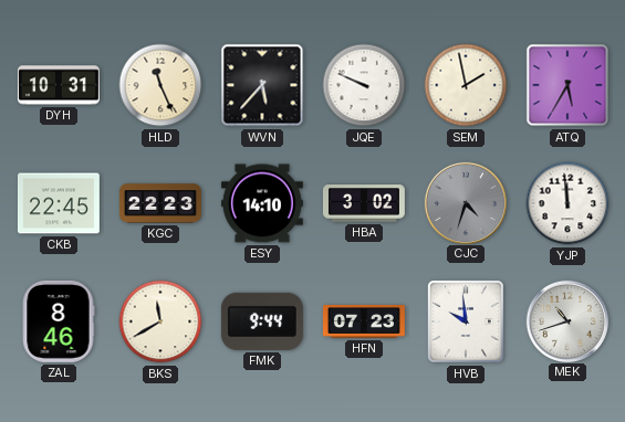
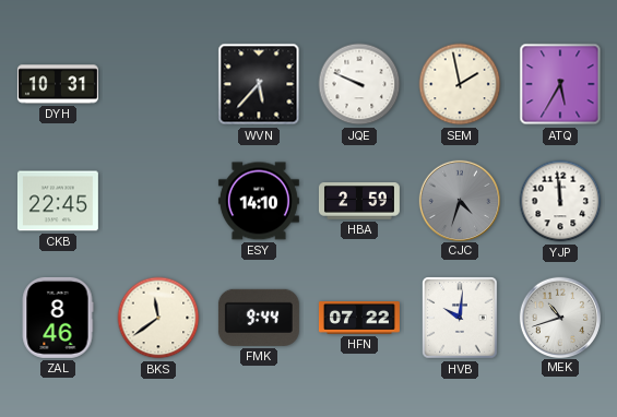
HLD: 11:26 -> none (160, 85)
KGC: 22:23 -> none (160, 203)
HBA: 3:02 -> 2:59 (359, 201)
BKS: 11:40 -> 11:39 (158, 318)
HFN: 07:23 -> 07:22 (359, 319)
HVB: 9:59 -> 10:01 (460, 318)
